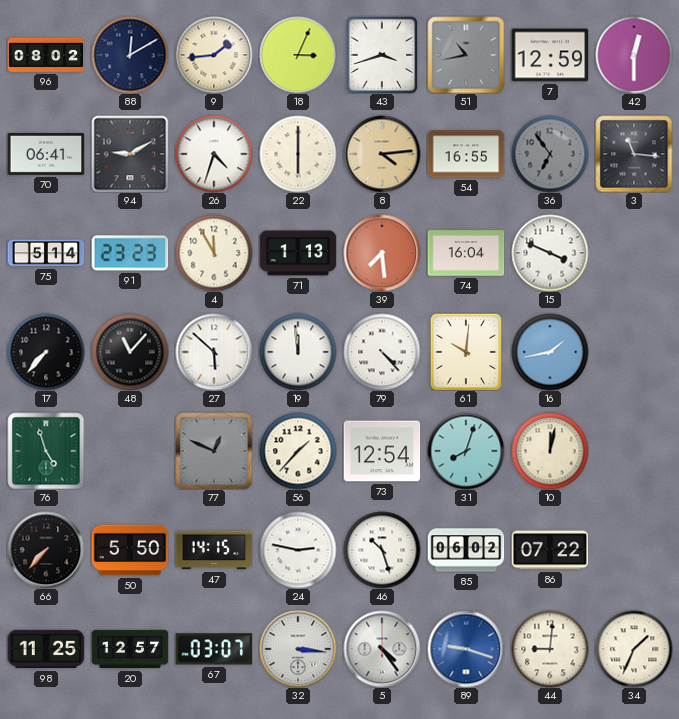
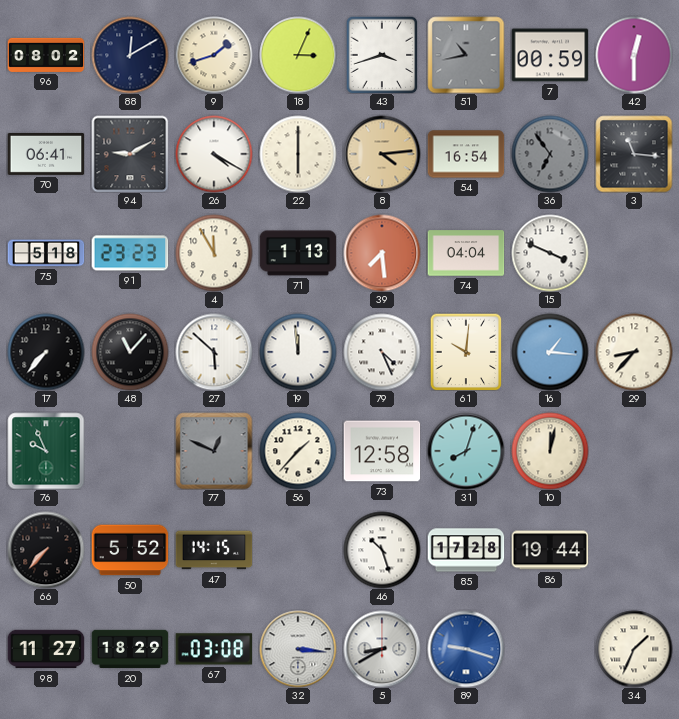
9: 1:44 -> 1:42 (214, 55)
7: 12:59 -> 00:59 (550, 55)
26: 4:33 -> 4:20 (214, 154)
54: 16:55 -> 16:54 (466, 154)
75: 5:14 -> 5:18 (46, 253)
74: 16:04 -> 04:04 (466, 253)
79: 4:23 -> 4:26 (382, 352)
16: 1:43 -> 1:16 (550, 352)
29: none -> 8:37 (634, 352)
76: 4:57 -> 9:56 (46, 451)
73: 12:54 -> 12:58 (382, 451)
50: 5:50 -> 5:52 (130, 550)
24: 2:47 -> none (298, 550)
85: 06:02 -> 17:28 (466, 550)
86: 07:22 -> 19:44 (550, 550)
98: 11:25 -> 11:27 (46, 649)
20: 12:57 -> 18:29 (130, 649)
67: 03:07 -> 03:08 (214, 649)
5: 4:24 -> 8:40 (382, 649)
44: 9:01 -> none (550, 649)
